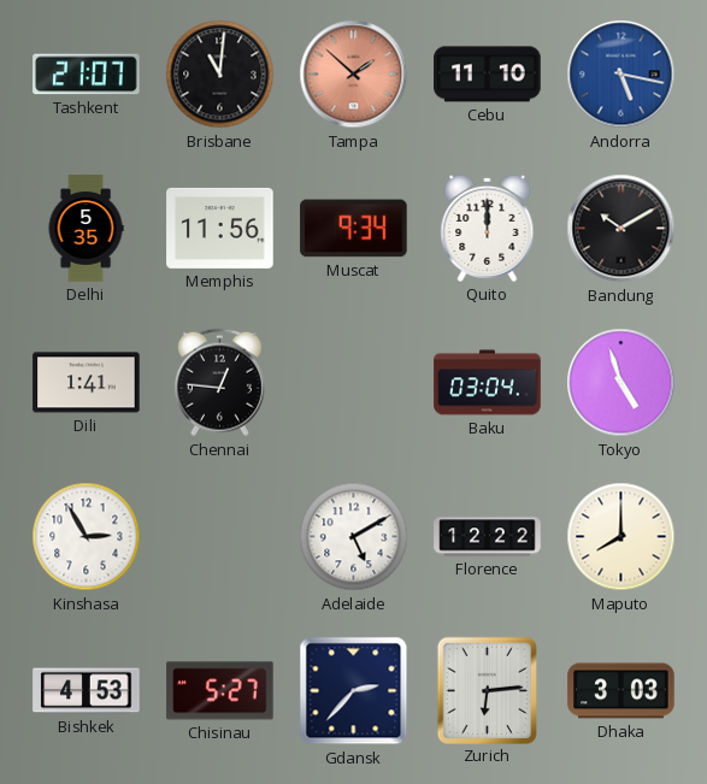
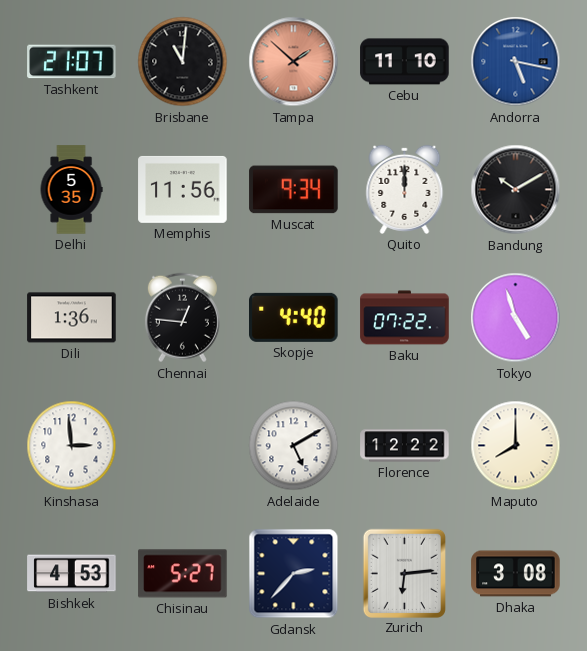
Dili: 1:41 -> 1:36 (72, 318)
Skopje: none -> 4:40 (294, 317)
Baku: 03:04 -> 07:22 (405, 318)
Kinshasa: 2:55 -> 2:59 (72, 446)
Dhaka: 3:03 -> 3:08 (516, 574)
